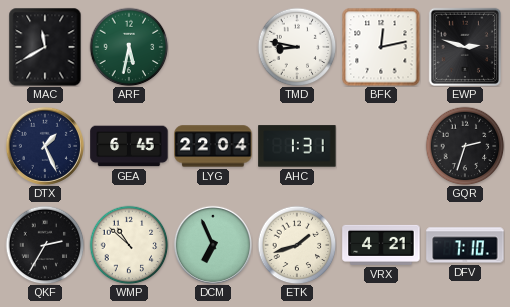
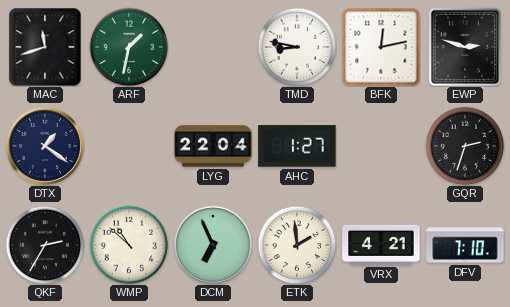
MAC: 11:40 -> 11:42 (45, 47)
ARF: 5:32 -> 1:32 (129, 47)
DTX: 1:26 -> 1:21 (45, 146)
GEA: 6:45 -> none (129, 146)
AHC: 1:31 -> 1:27 (297, 146)
ETK: 1:42 -> 1:59 (297, 245)
